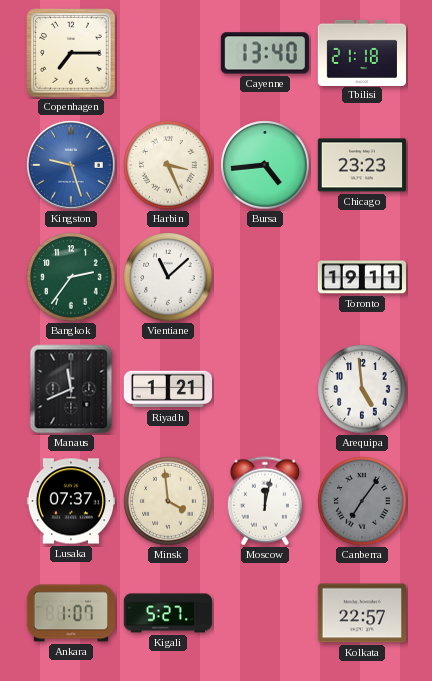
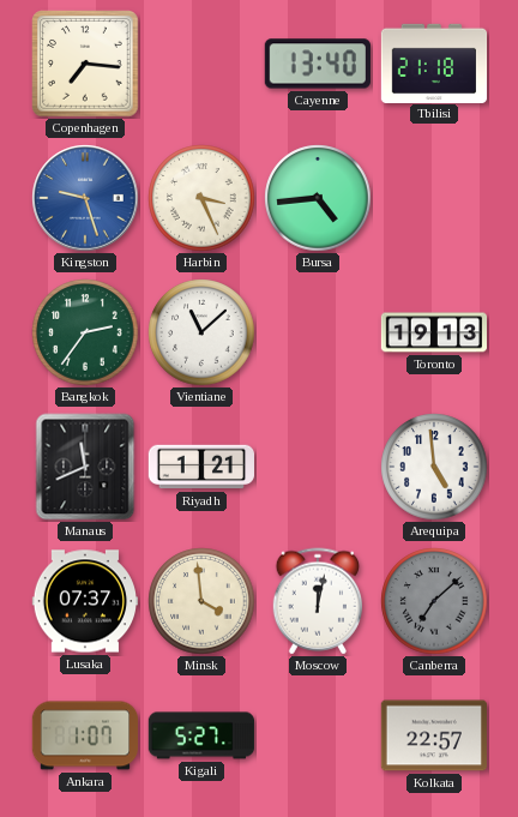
Copenhagen: 7:15 -> 7:16 (85, 64)
Chicago: 23:23 -> none (361, 165)
Toronto: 19:11 -> 19:13 (433, 332)
Canberra: 7:06 -> 7:08 (434, 601)
